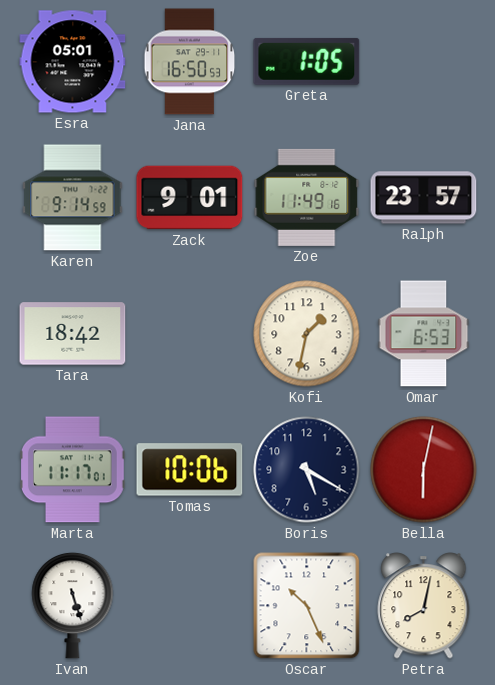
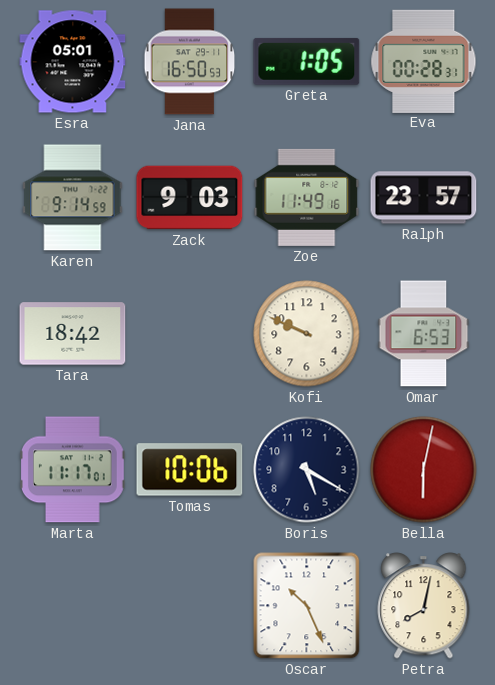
Eva: none -> 00:28 (424, 61)
Zack: 9:01 -> 9:03 (190, 198)
Kofi: 1:32 -> 9:49 (307, 334)
Ivan: 5:27 -> none (73, 605)
